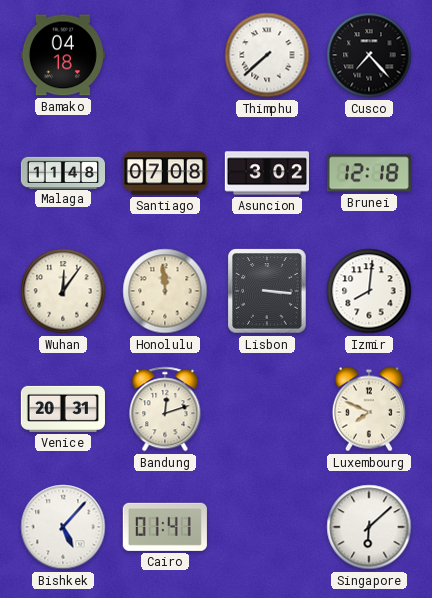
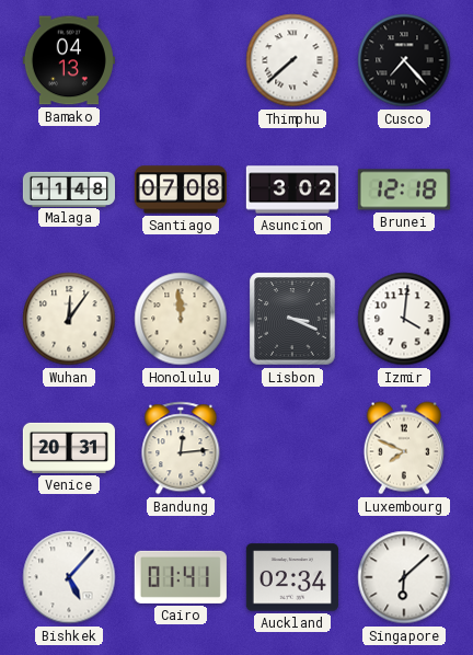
Bamako: 04:18 -> 04:13 (69, 60)
Lisbon: 3:16 -> 3:19 (292, 319)
Izmir: 8:01 -> 4:01 (404, 319)
Bandung: 12:12 -> 12:14 (181, 448)
Auckland: none -> 02:34 (292, 577)
